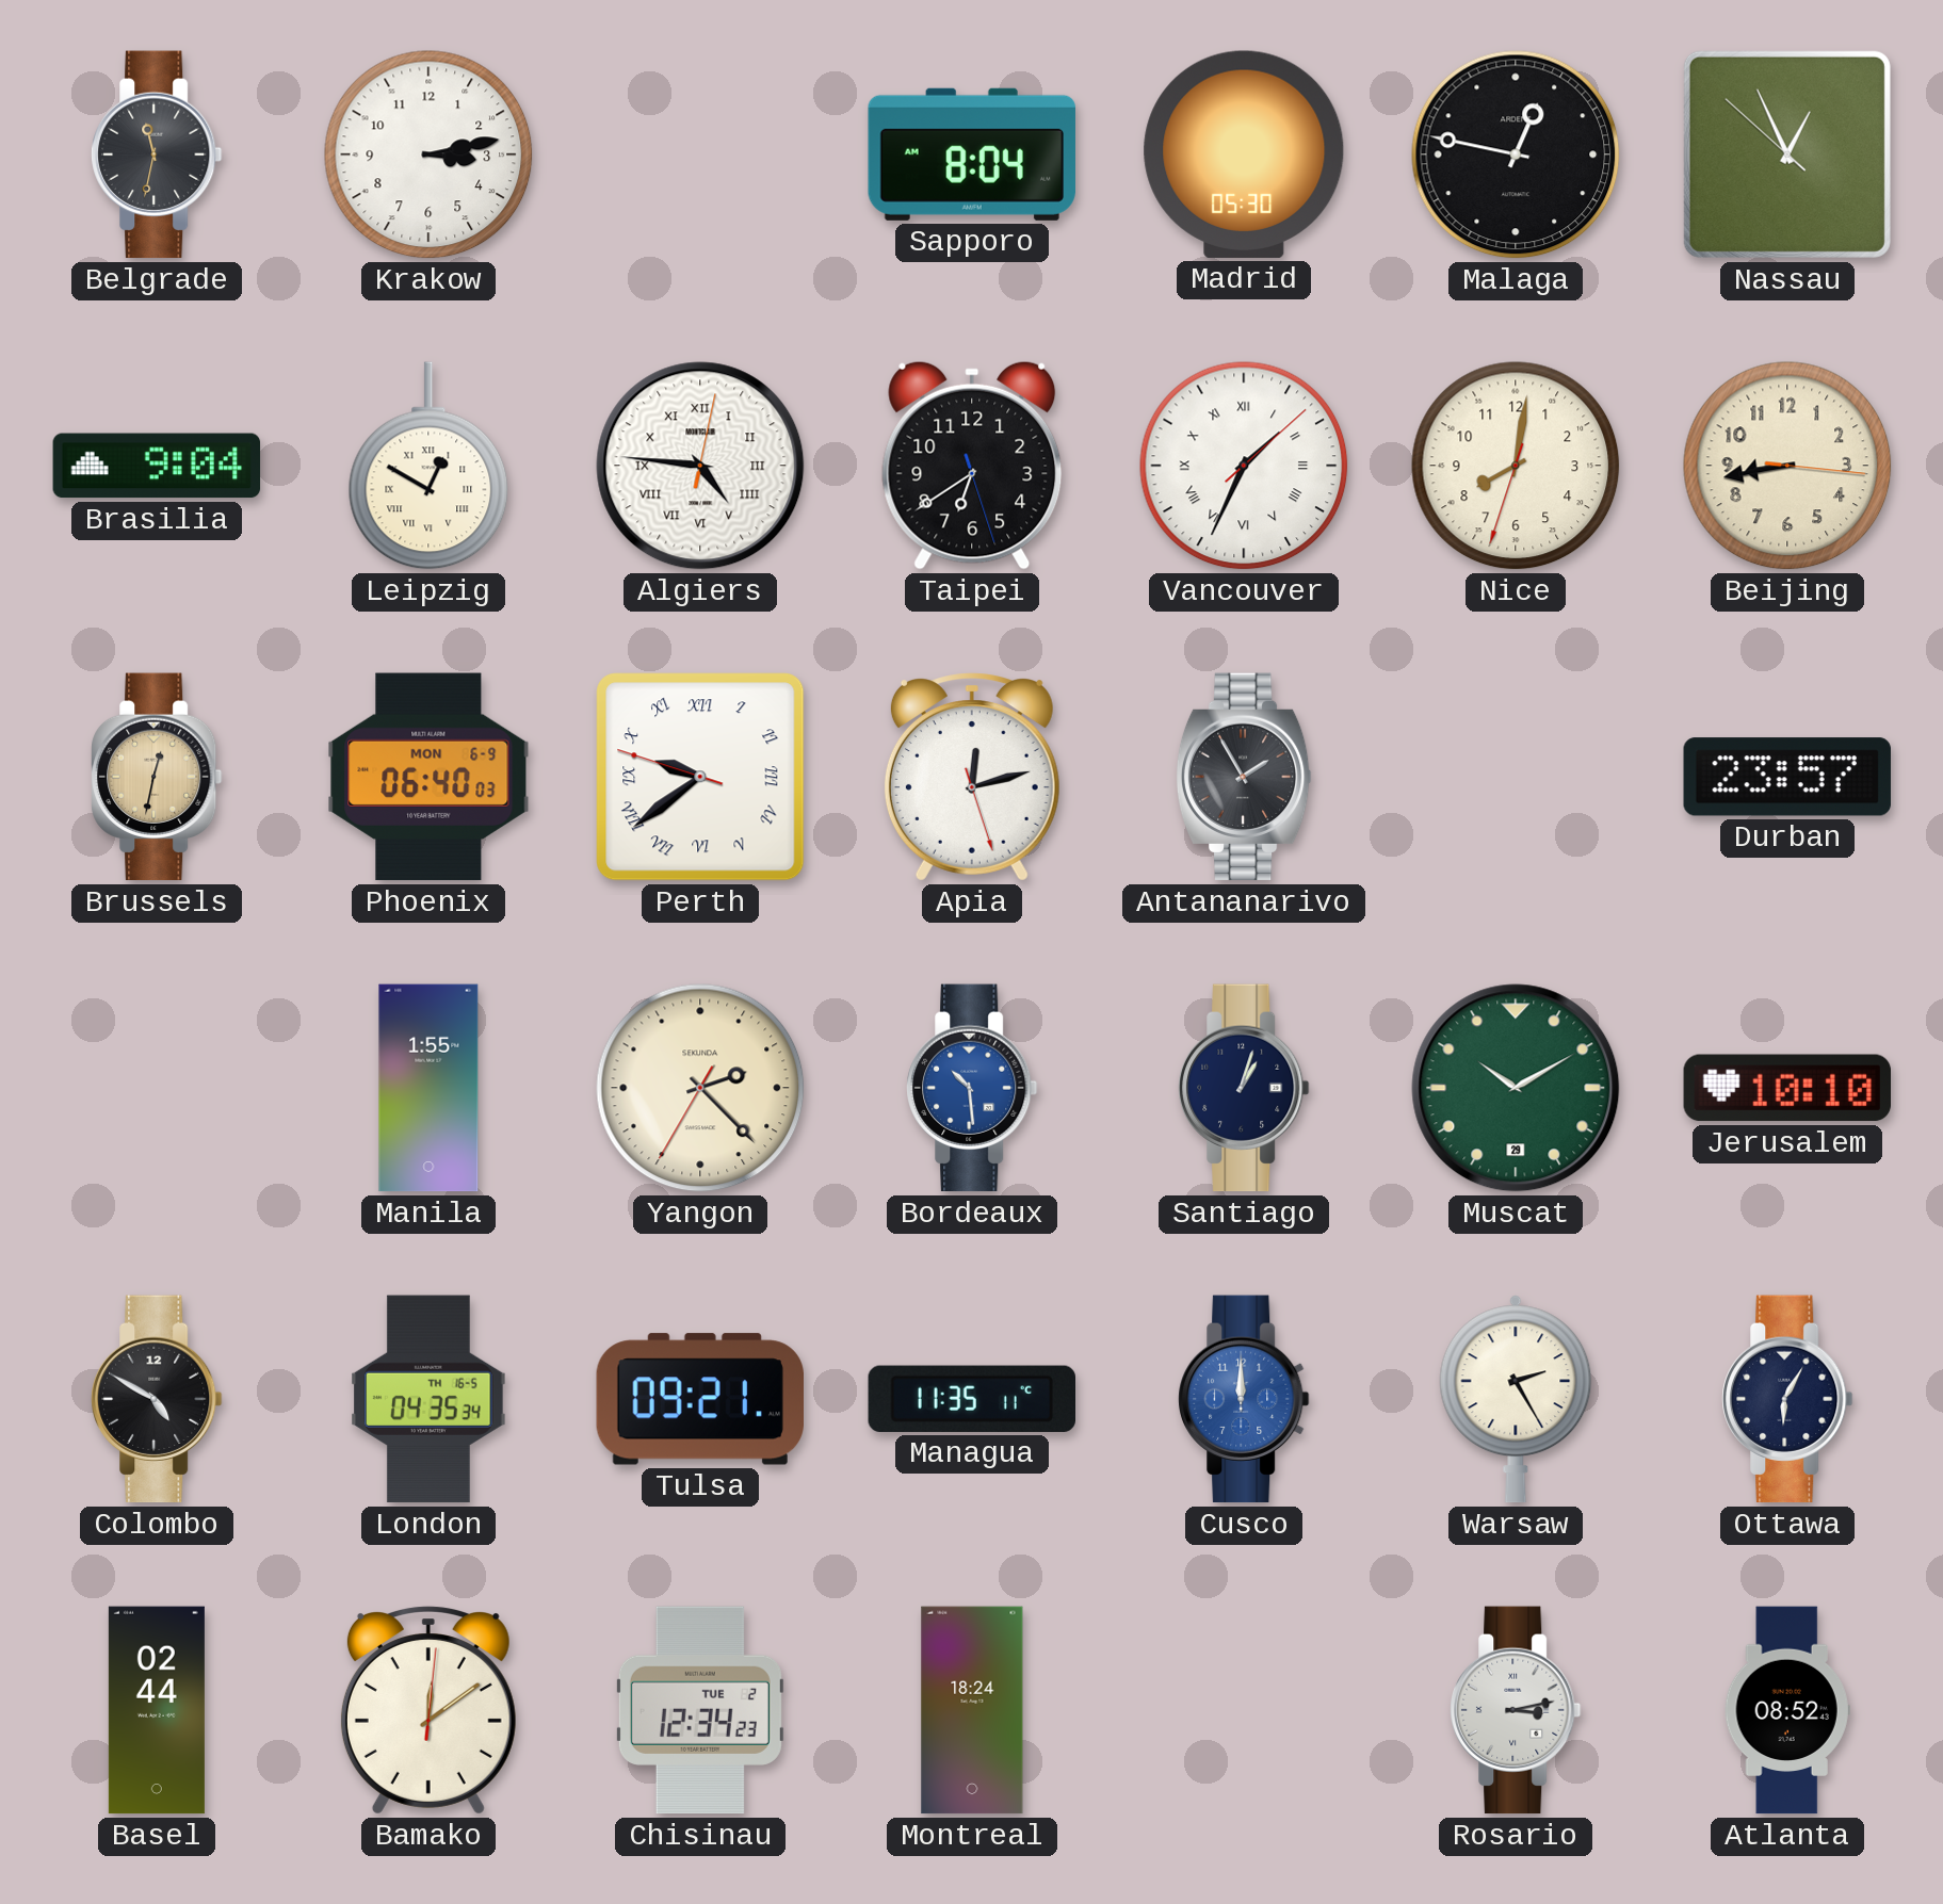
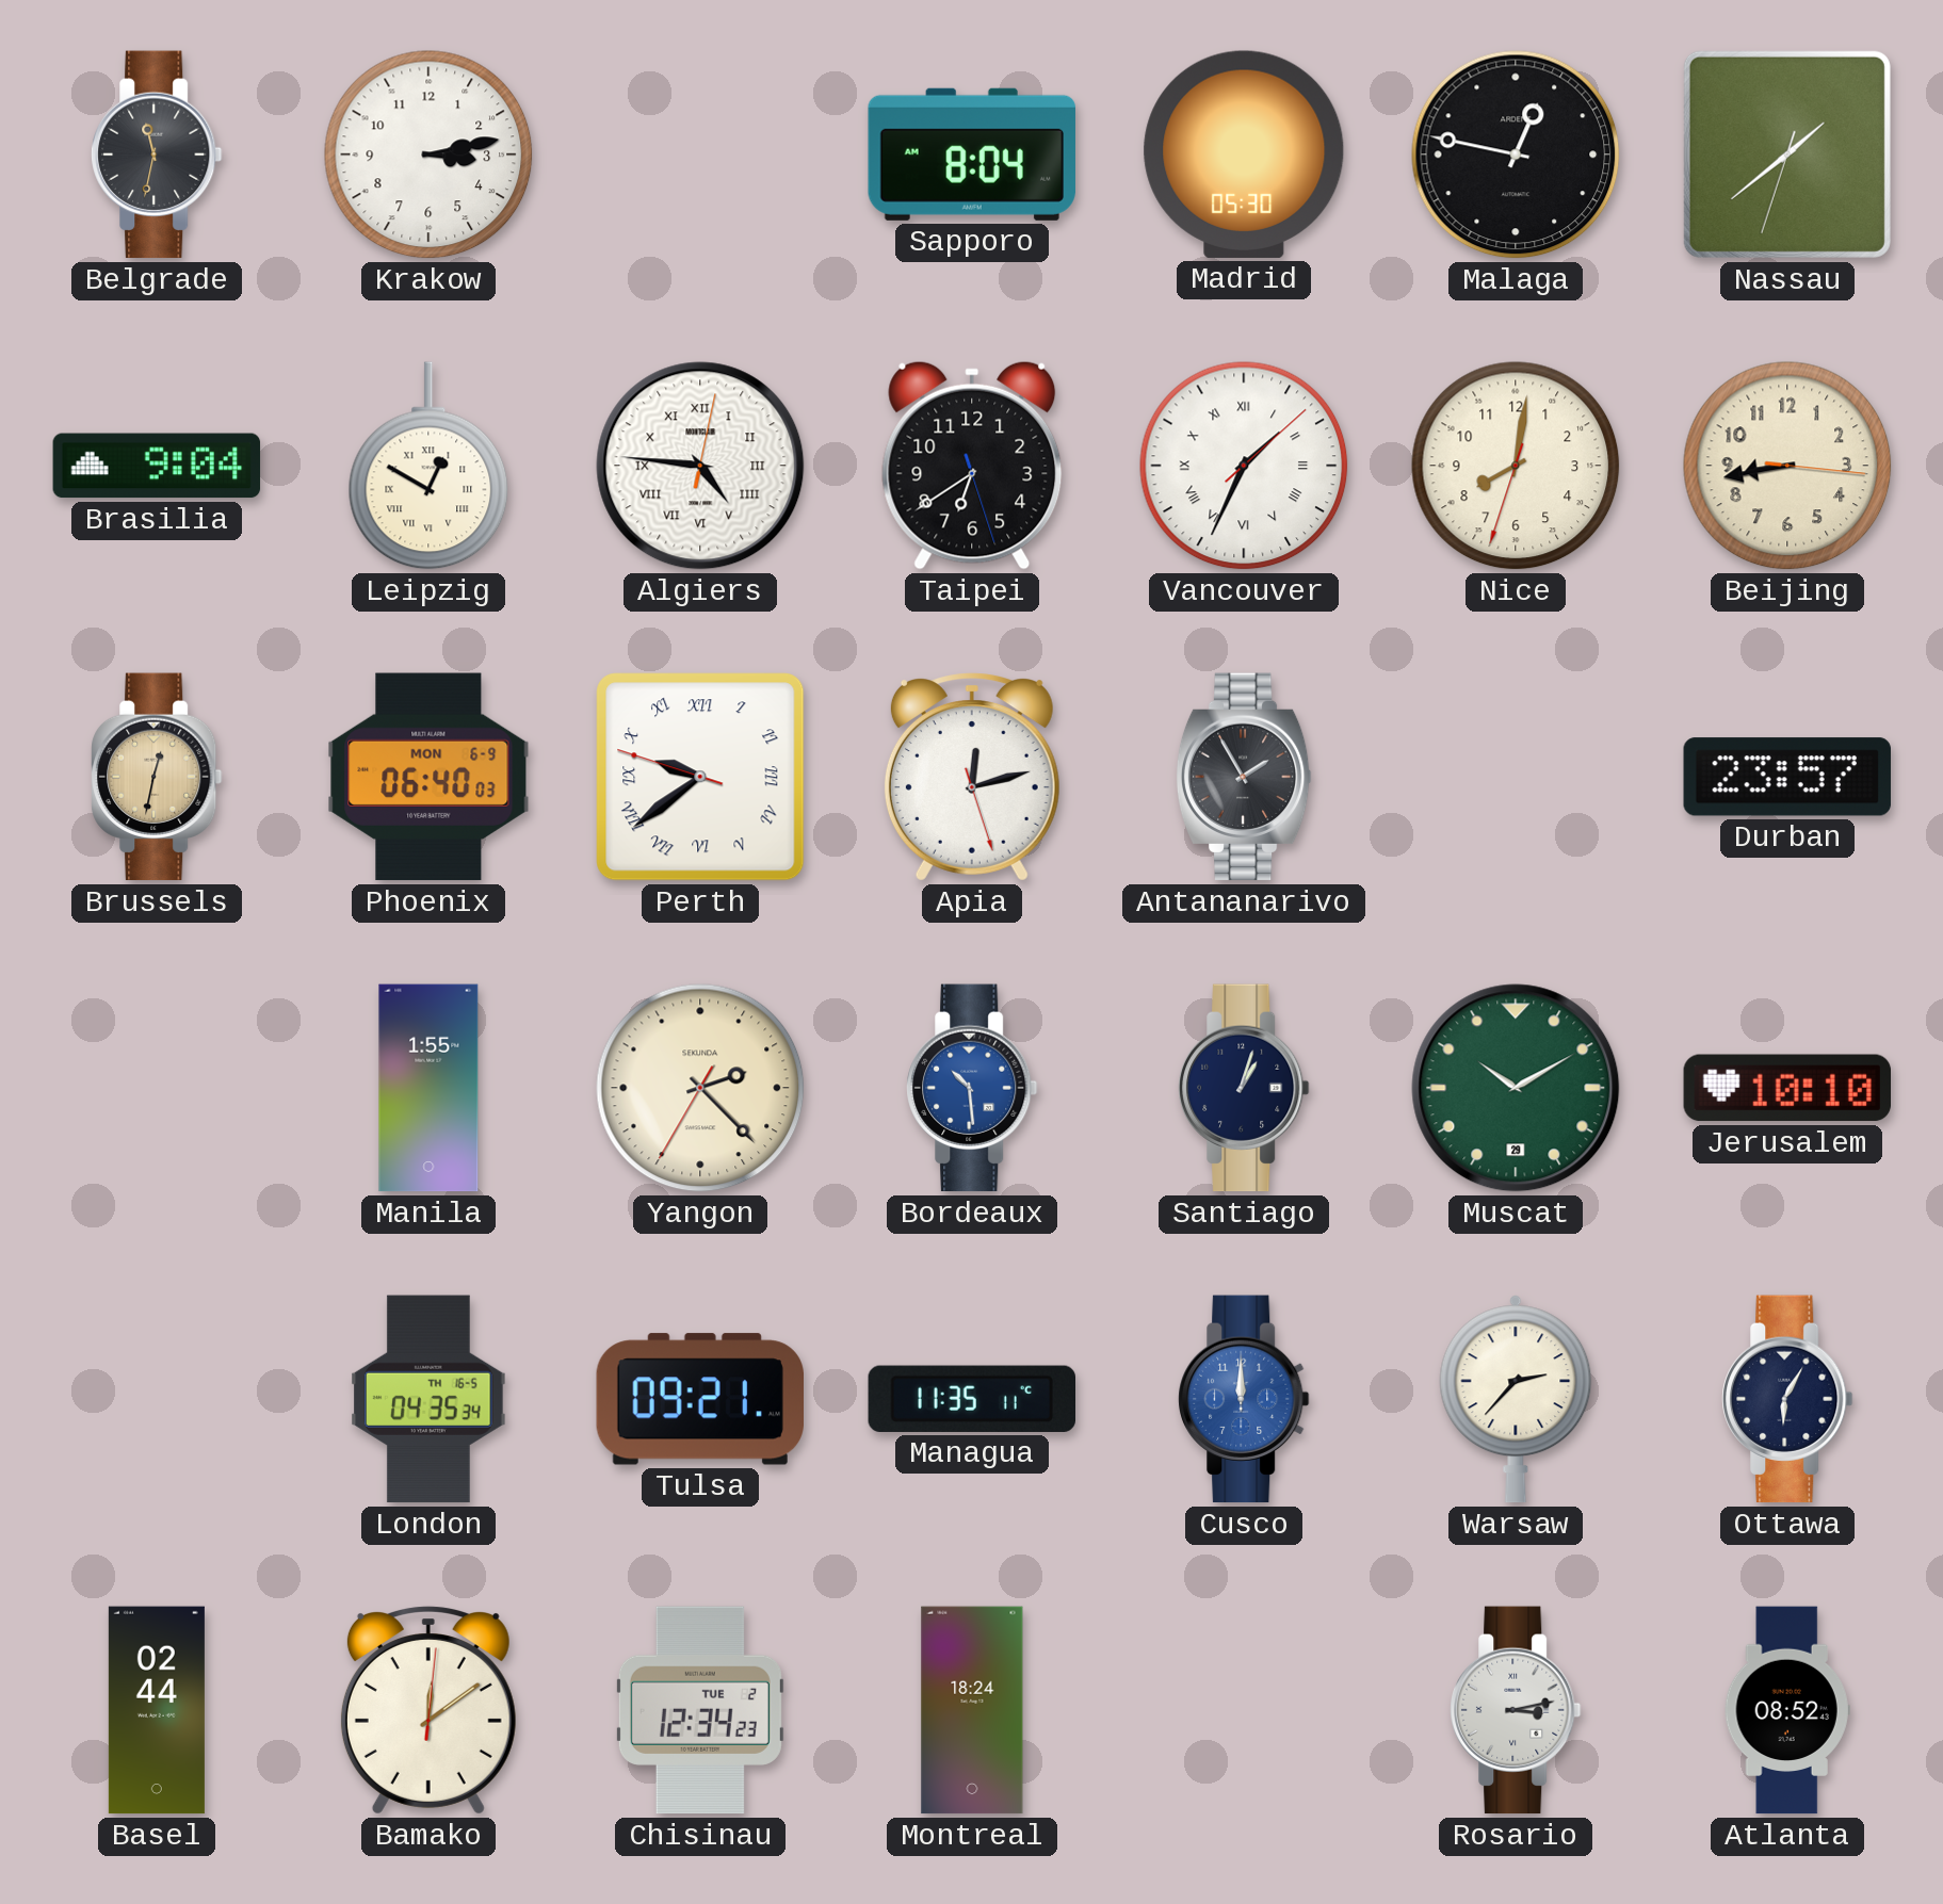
Nassau: 12:55 -> 1:38 (1787, 154)
Colombo: 4:50 -> none (158, 1399)
Warsaw: 2:25 -> 2:37 (1516, 1399)
